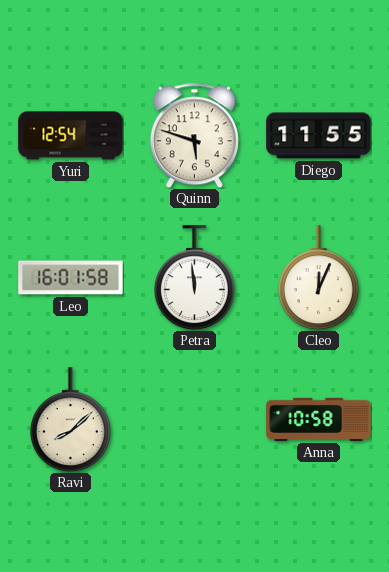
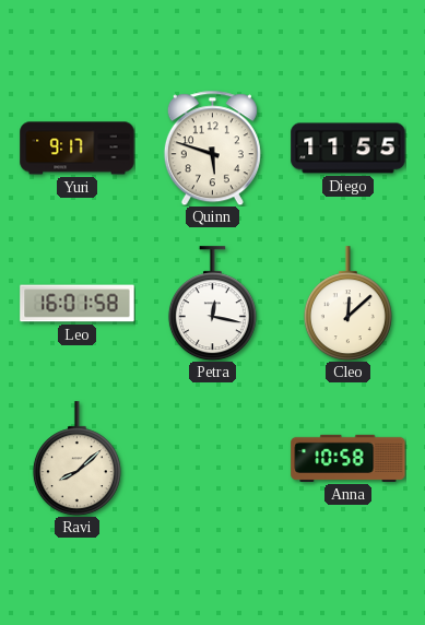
Yuri: 12:54 -> 9:17 (78, 149)
Petra: 11:59 -> 12:17 (212, 304)
Cleo: 12:04 -> 12:08 (347, 304)
